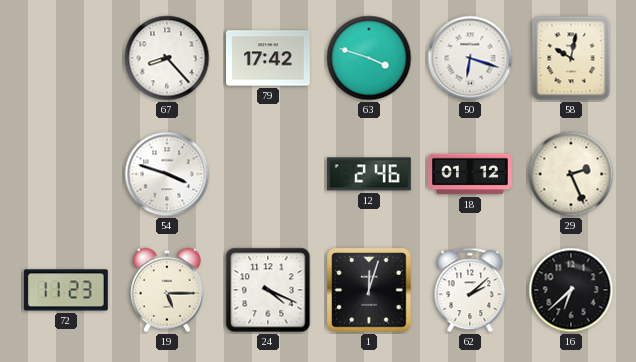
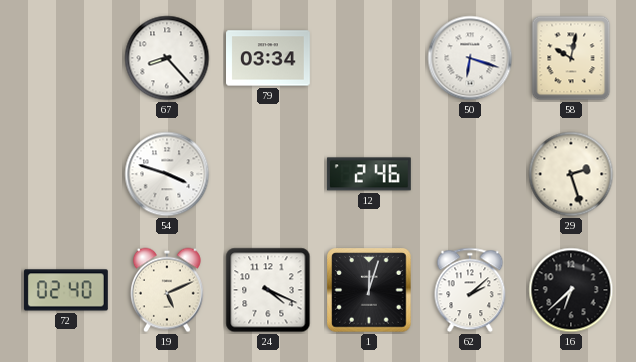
79: 17:42 -> 03:34 (269, 58)
63: 3:48 -> none (369, 58)
18: 01:12 -> none (471, 174)
29: 2:26 -> 2:27 (571, 174)
72: 11:23 -> 02:40 (66, 290)
19: 5:15 -> 5:11 (167, 290)
